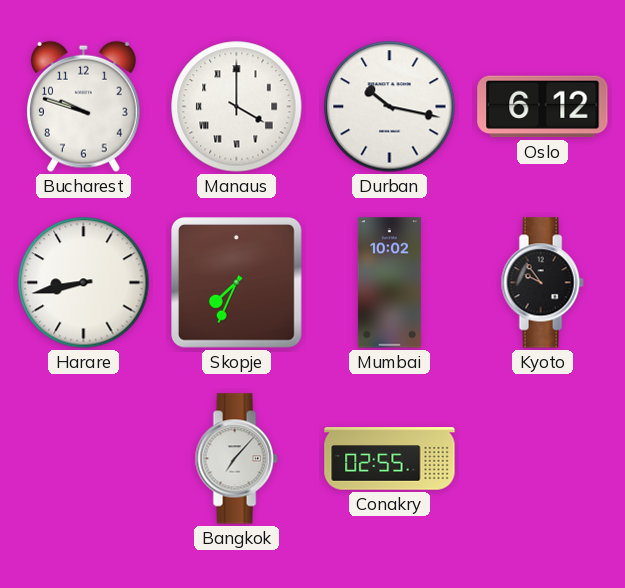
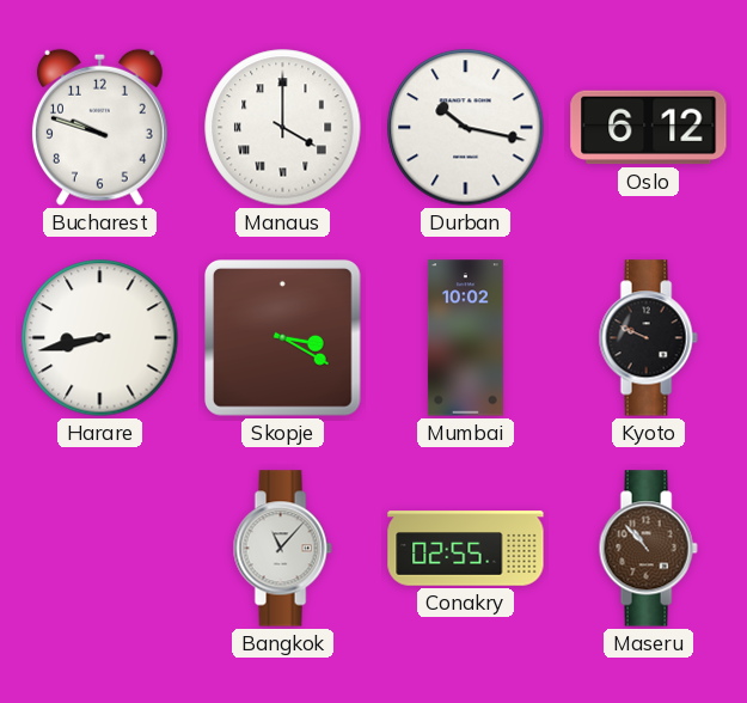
Skopje: 7:34 -> 3:20 (283, 338)
Kyoto: 9:54 -> 9:49 (648, 338)
Bangkok: 7:07 -> 11:07 (282, 549)
Maseru: none -> 10:53 (648, 549)
